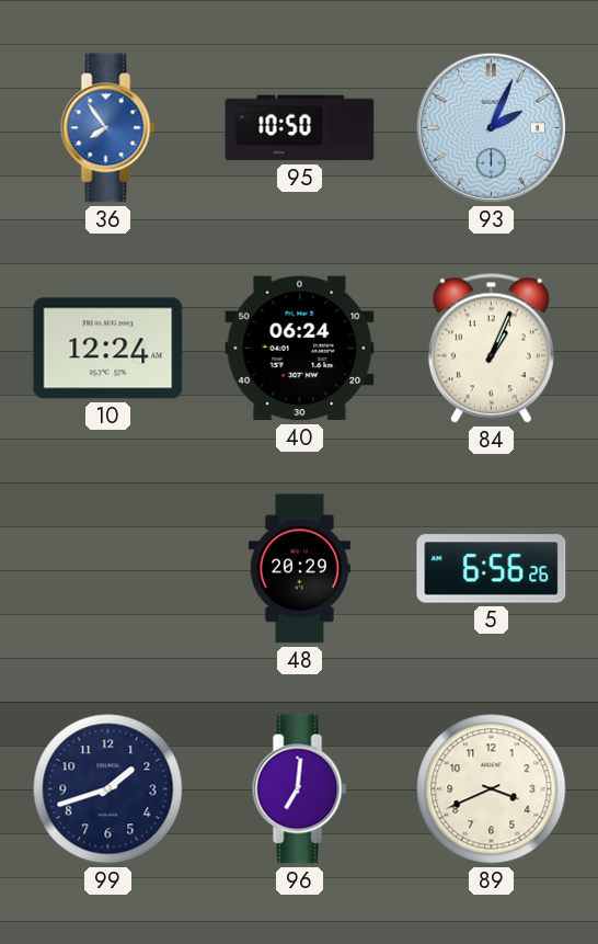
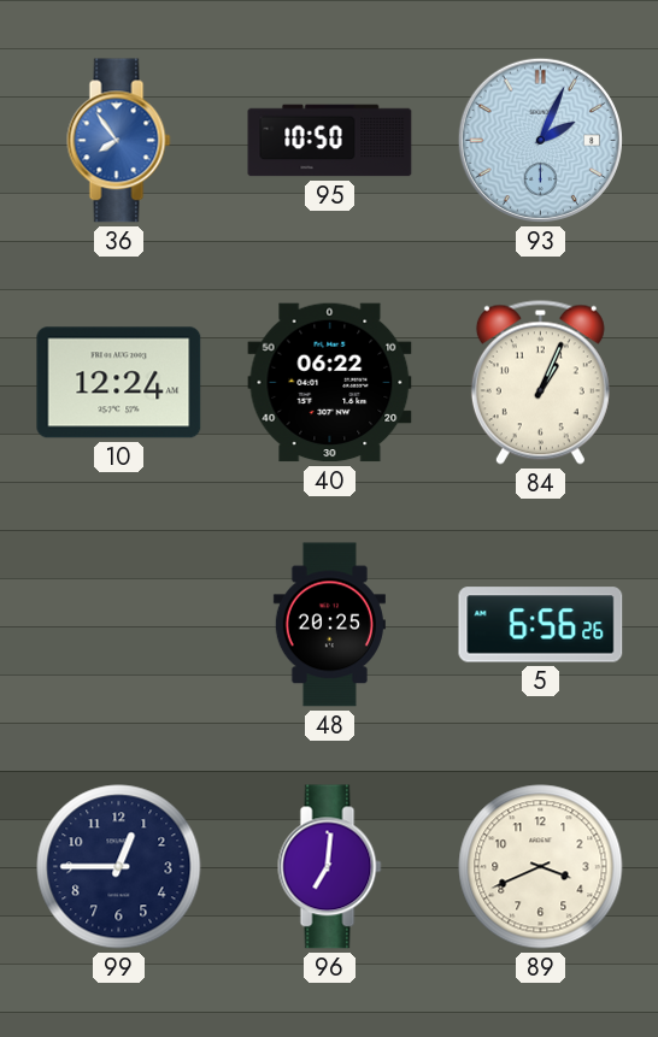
40: 06:24 -> 06:22 (330, 383)
48: 20:29 -> 20:25 (329, 625)
99: 1:42 -> 12:45 (119, 867)
